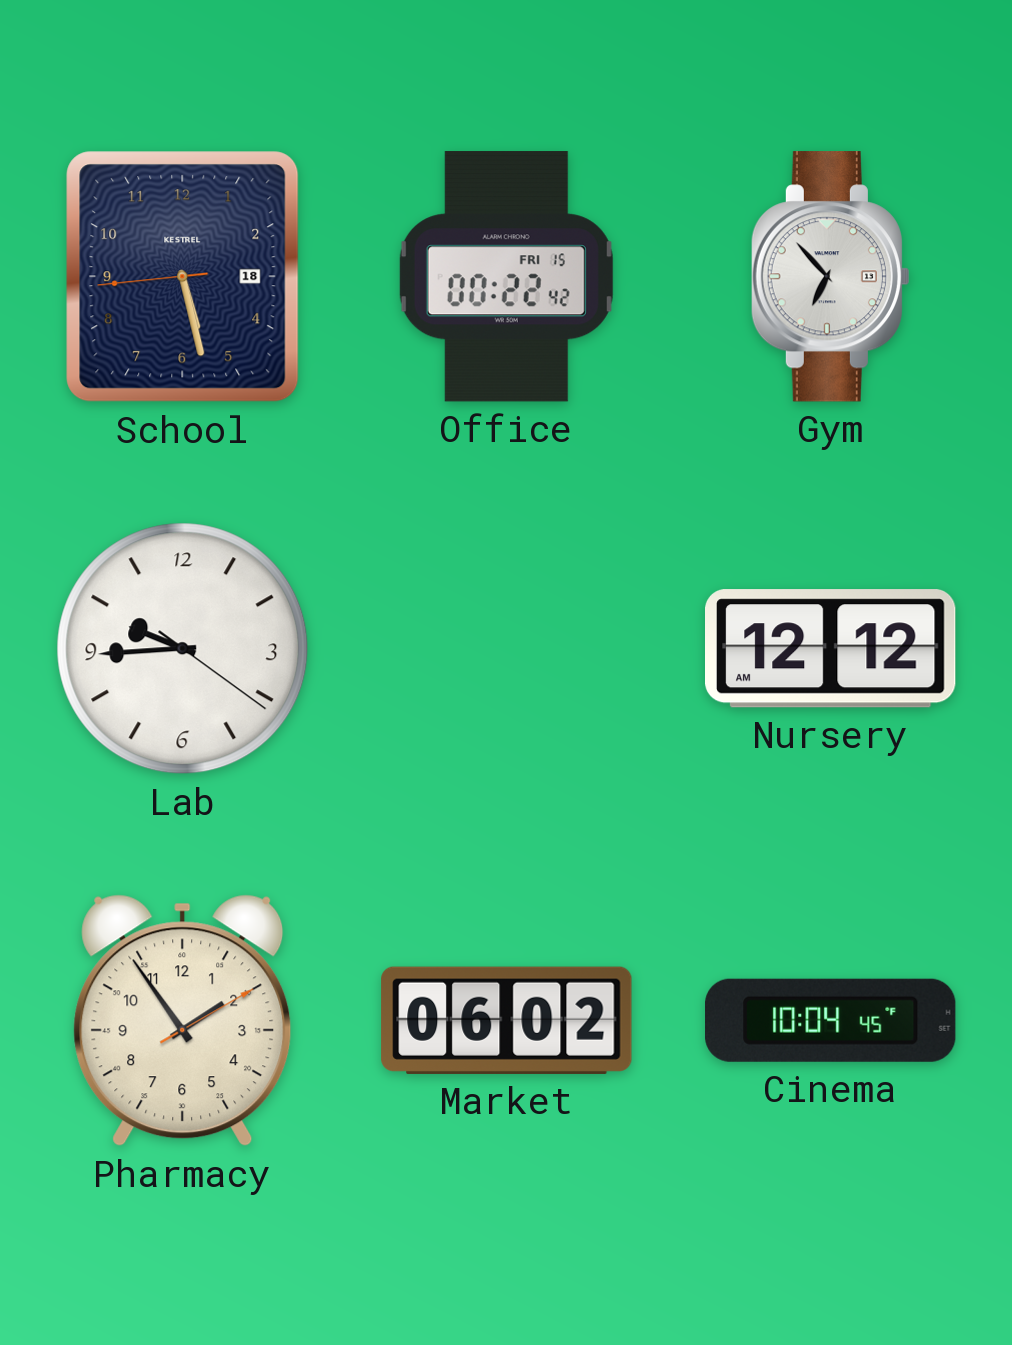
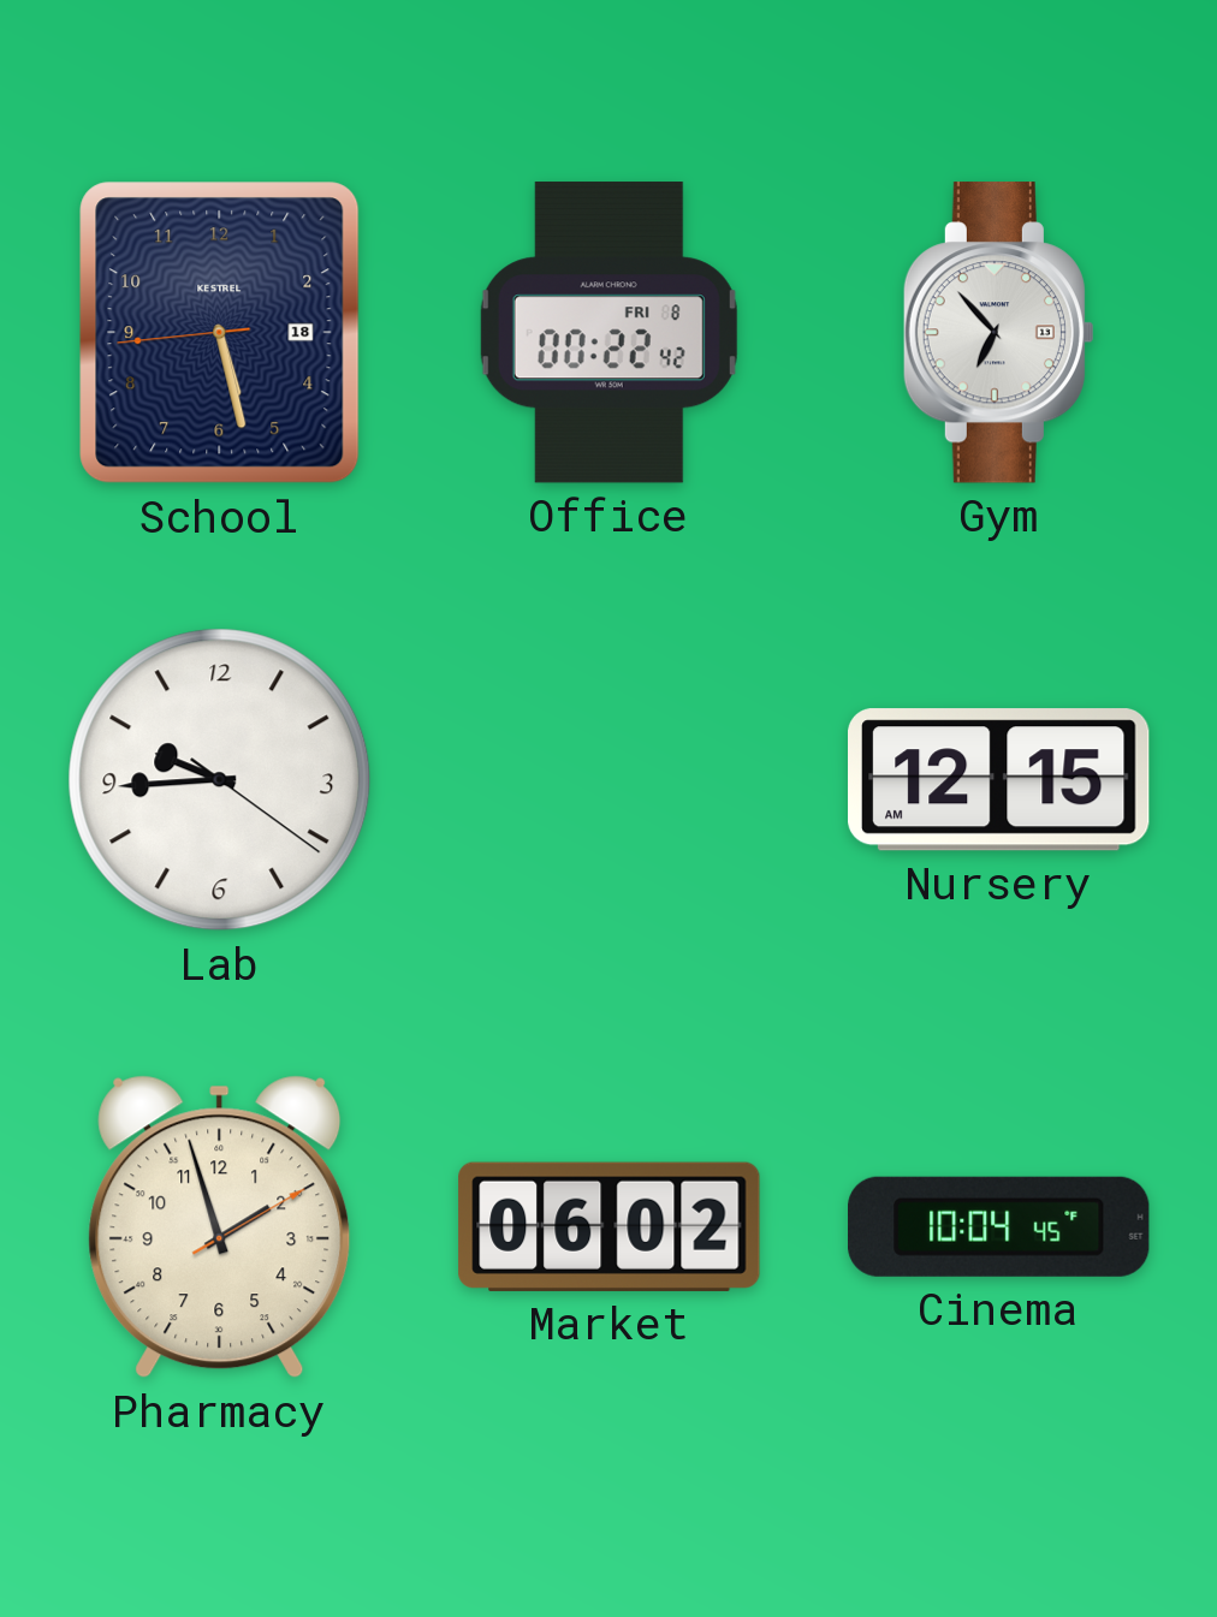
Office date: FRI 15 -> FRI 8 (608, 333)
Nursery: 12:12 -> 12:15 (999, 780)
Pharmacy: 1:54 -> 1:57 (220, 1227)
